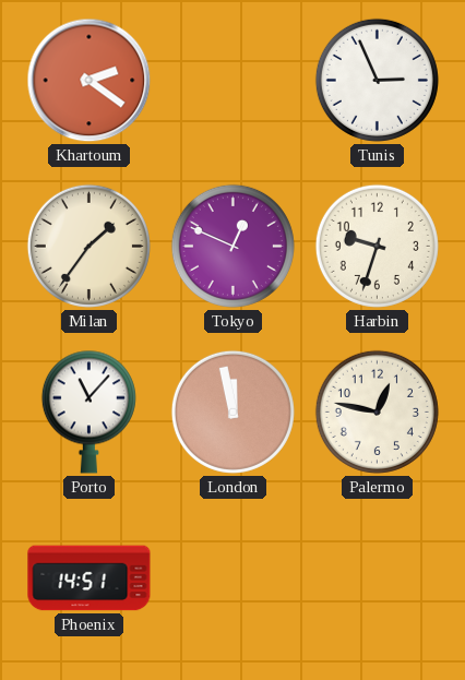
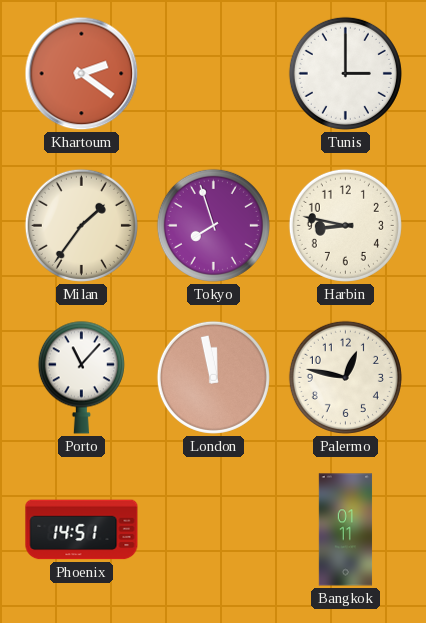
Tunis: 2:56 -> 3:00 (345, 73)
Tokyo: 12:49 -> 7:57 (213, 225)
Harbin: 9:33 -> 8:47 (345, 225)
Bangkok: none -> 01:11 (346, 530)
